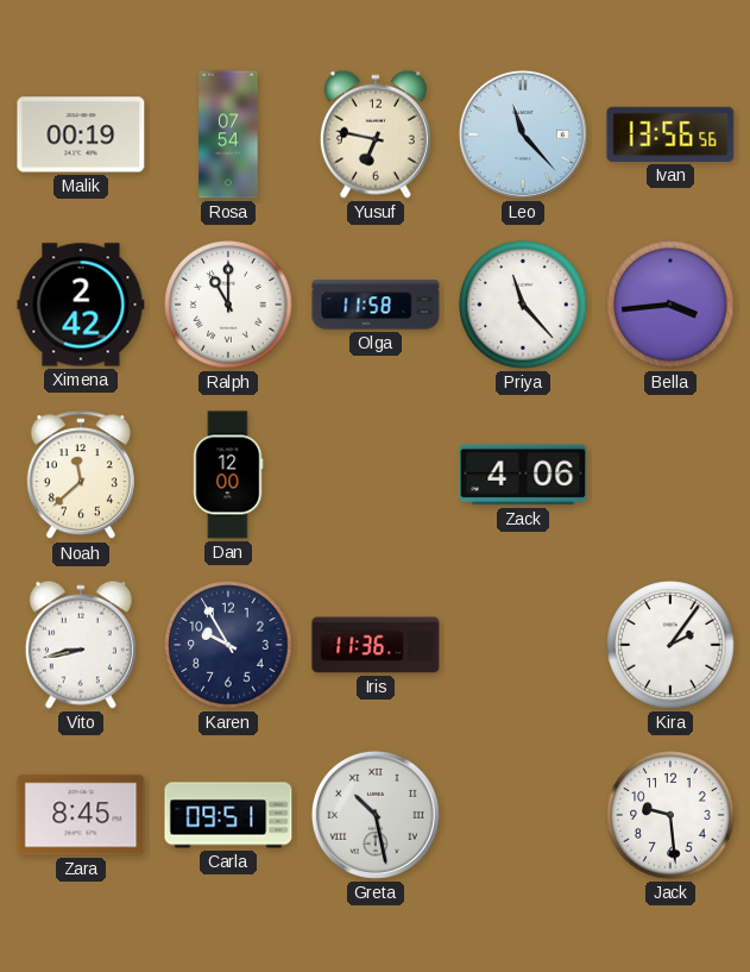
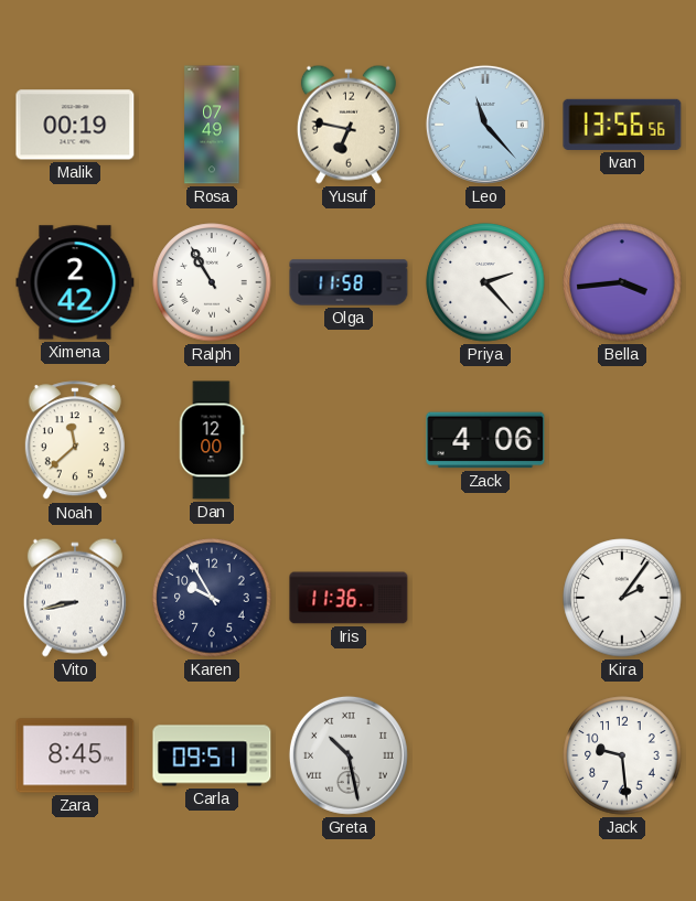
Rosa: 07:54 -> 07:49 (212, 125)
Ralph: 11:00 -> 10:55 (212, 282)
Priya: 11:23 -> 2:23 (485, 282)
